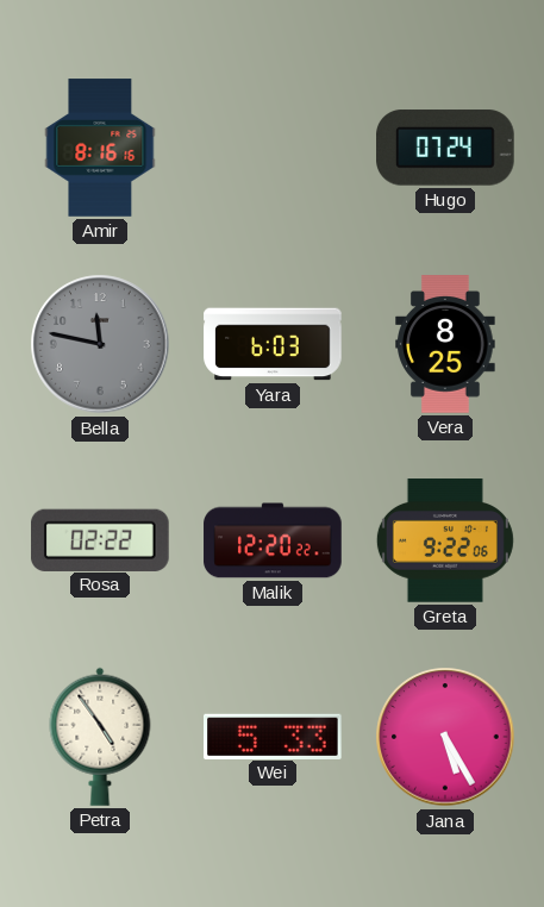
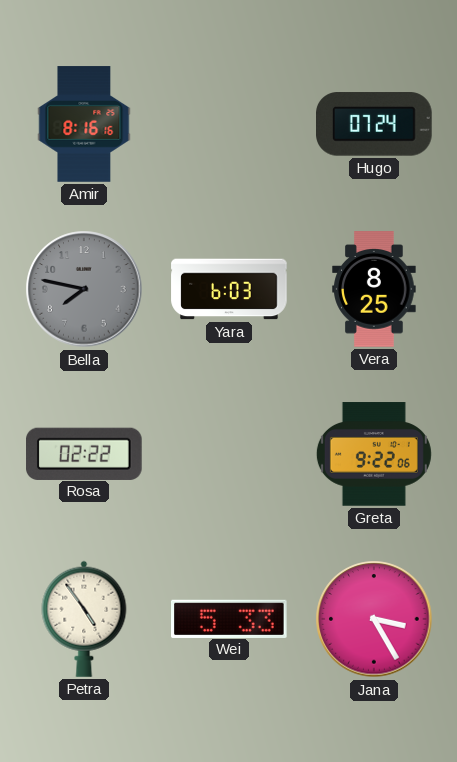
Bella: 11:47 -> 7:47 (84, 289)
Malik: 12:20 -> none (273, 540)
Jana: 5:25 -> 3:25 (374, 619)
